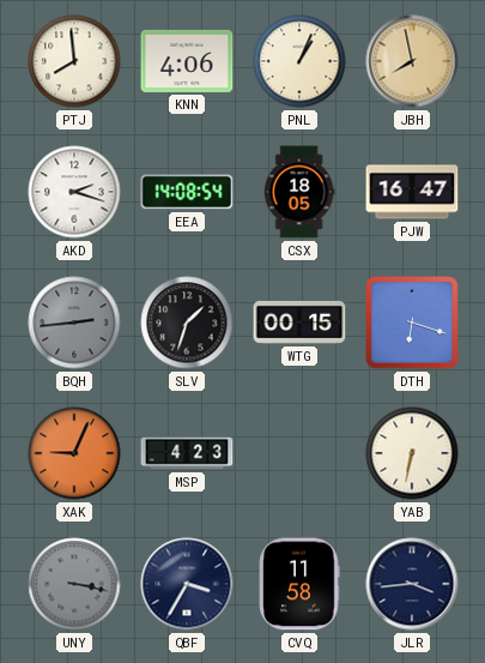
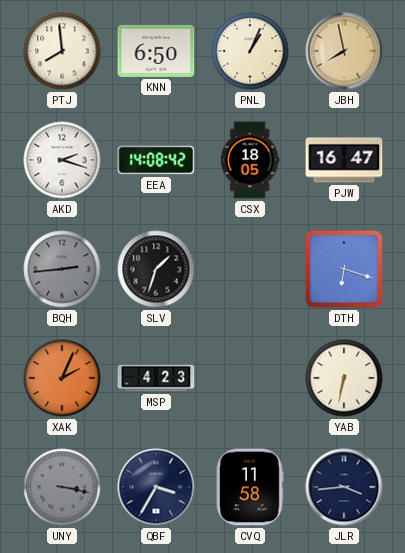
KNN: 4:06 -> 6:50 (156, 51)
EEA: 14:08:54 -> 14:08:42 (156, 160)
WTG: 00:15 -> none (299, 323)
XAK: 9:04 -> 2:04 (62, 378)
